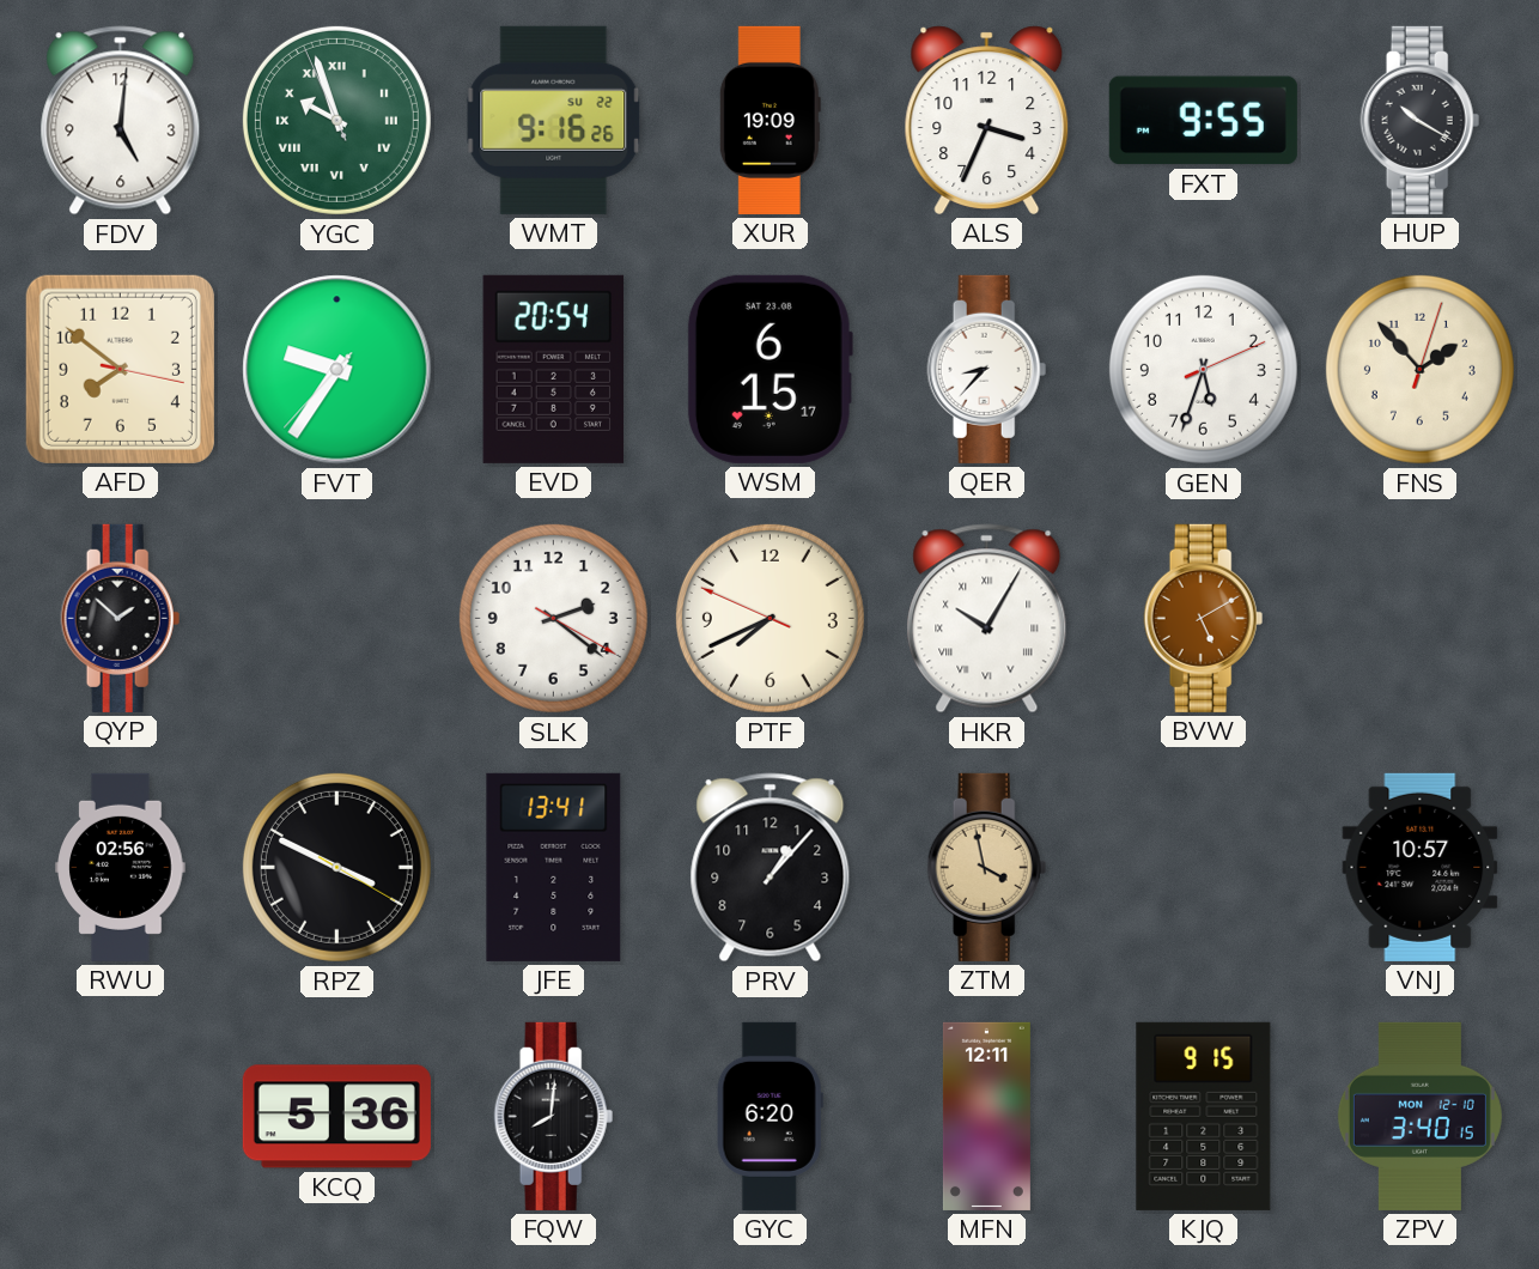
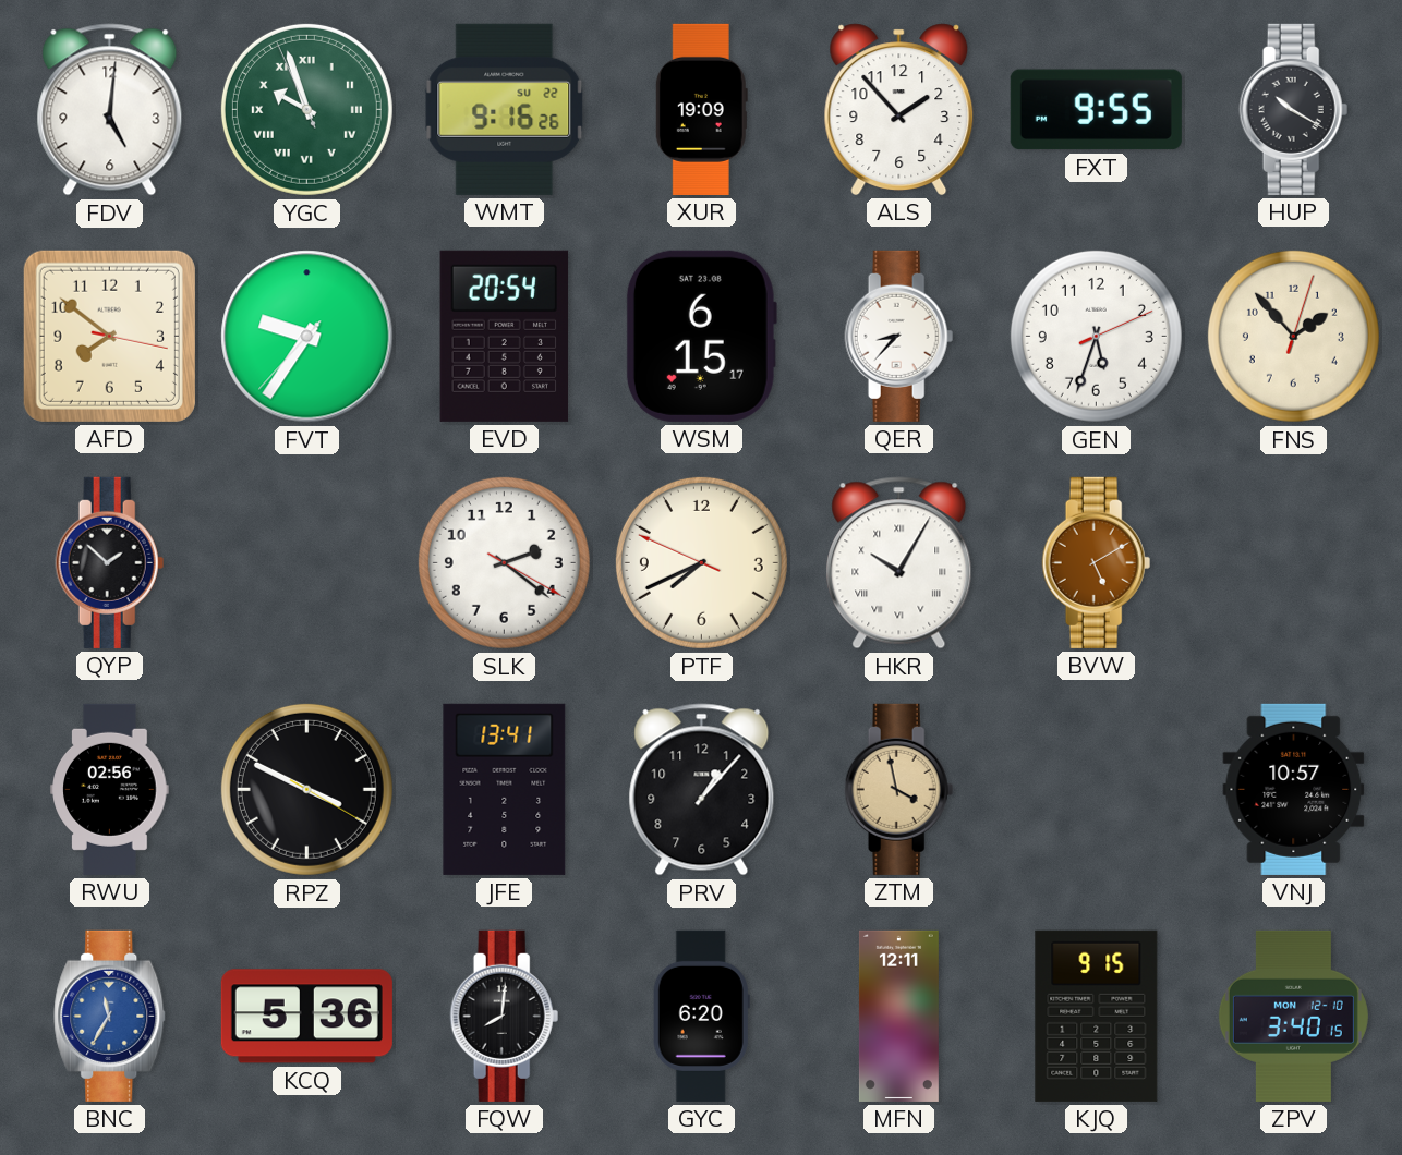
ALS: 3:34 -> 1:53 (899, 109)
BNC: none -> 11:35 (110, 1016)
